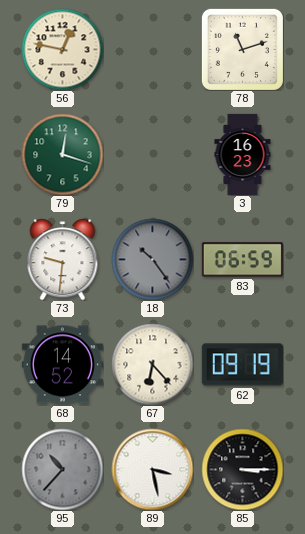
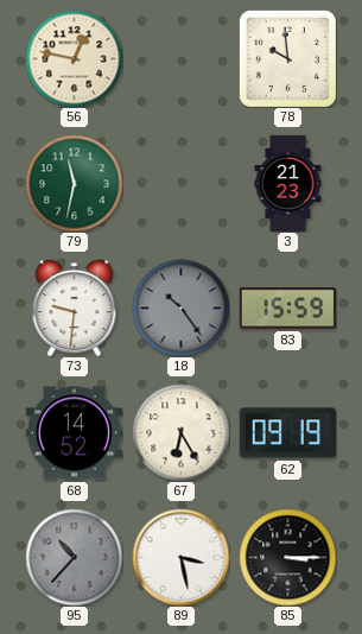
78: 11:12 -> 9:59 (287, 58)
79: 12:18 -> 11:32 (74, 183)
3: 16:23 -> 21:23 (288, 183)
83: 06:59 -> 15:59 (287, 309)
67: 6:23 -> 6:25 (180, 432)
